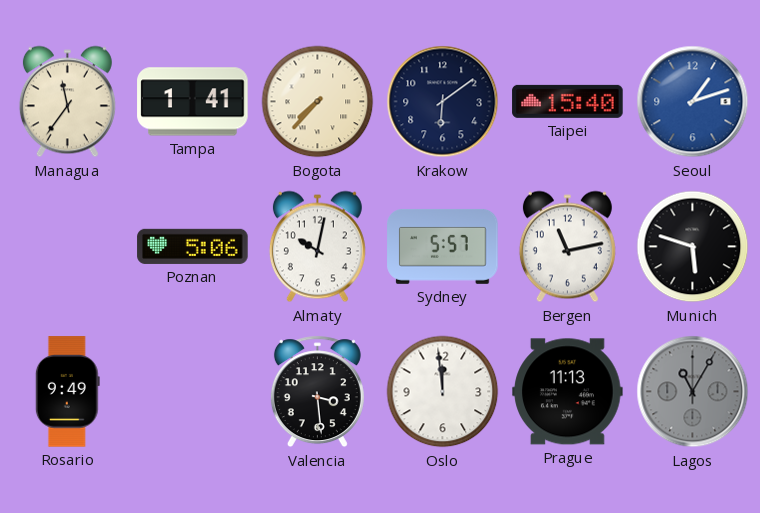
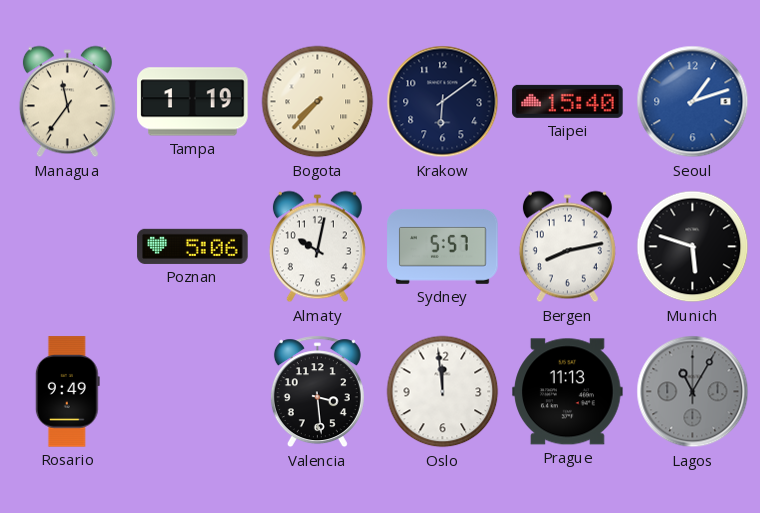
Tampa: 1:41 -> 1:19 (193, 102)
Bergen: 11:13 -> 8:13 (567, 247)
